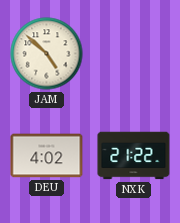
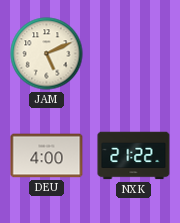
JAM: 4:52 -> 5:11 (47, 54)
DEU: 4:02 -> 4:00 (47, 156)
